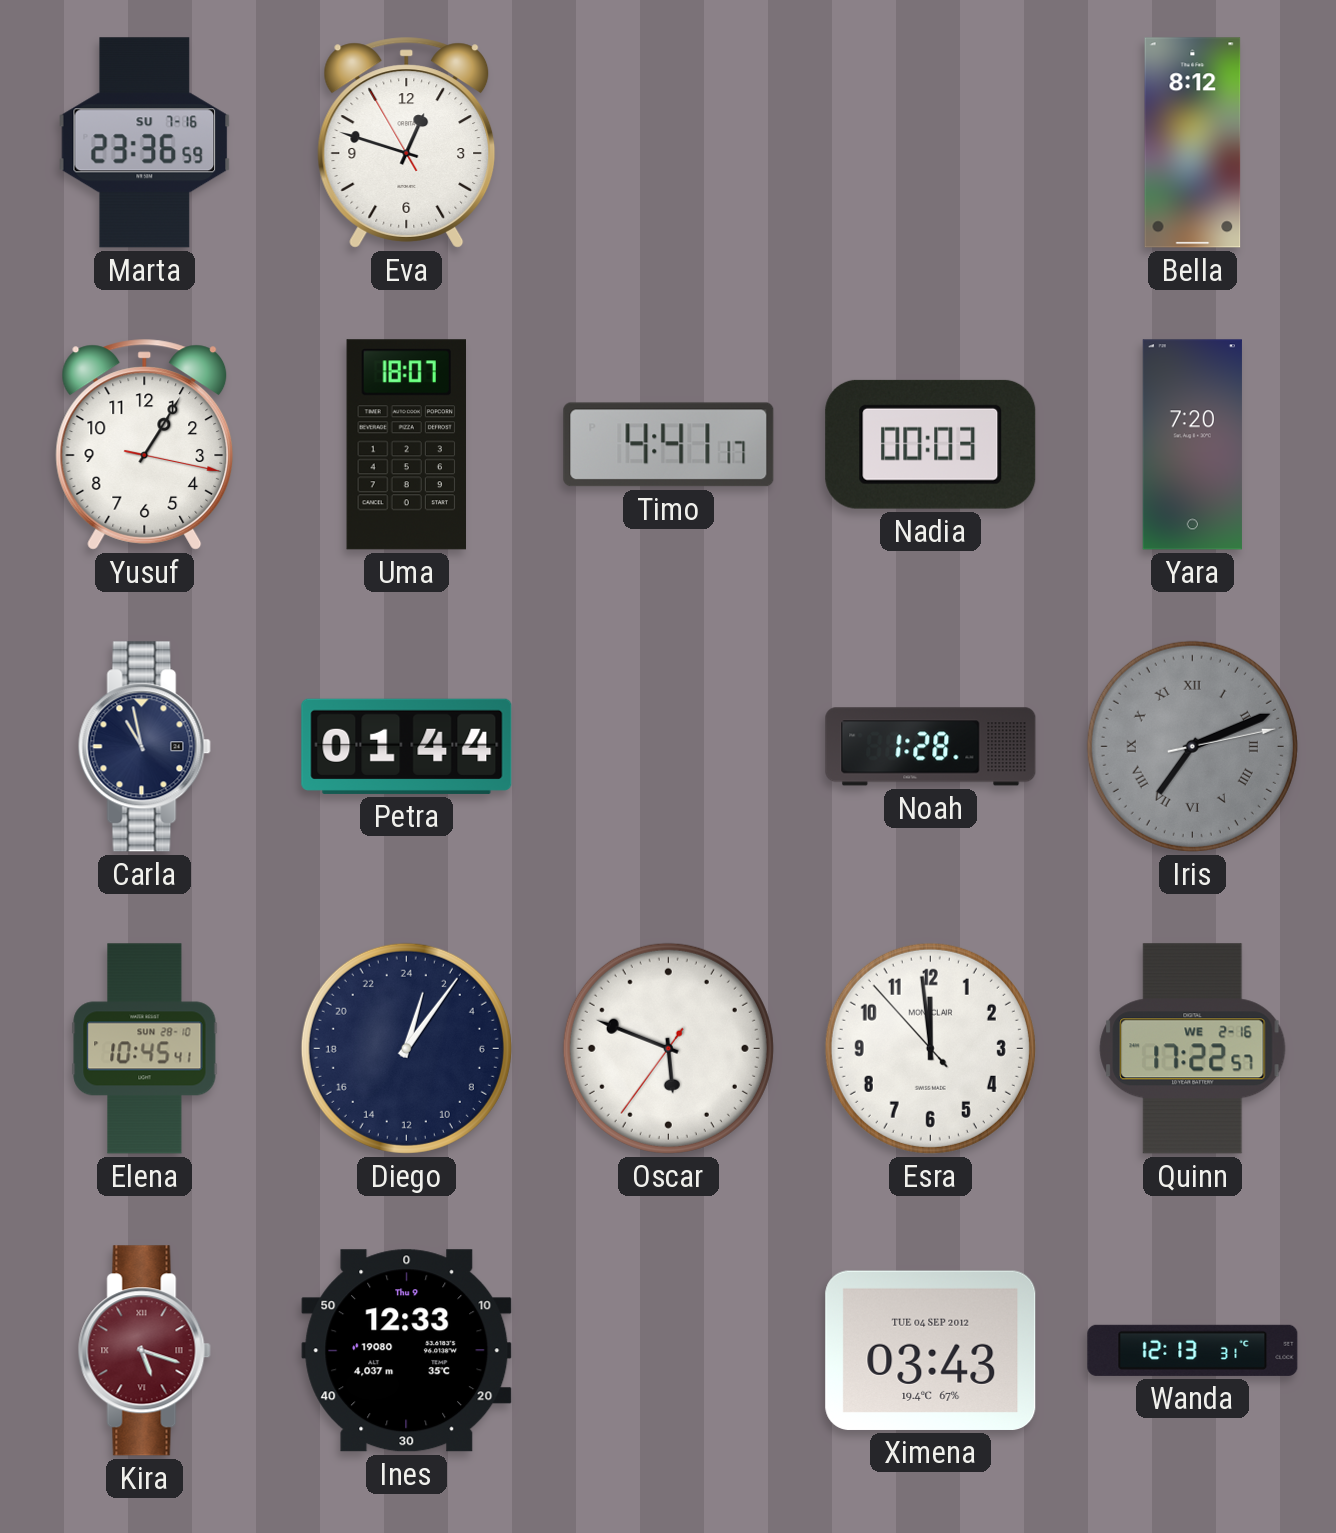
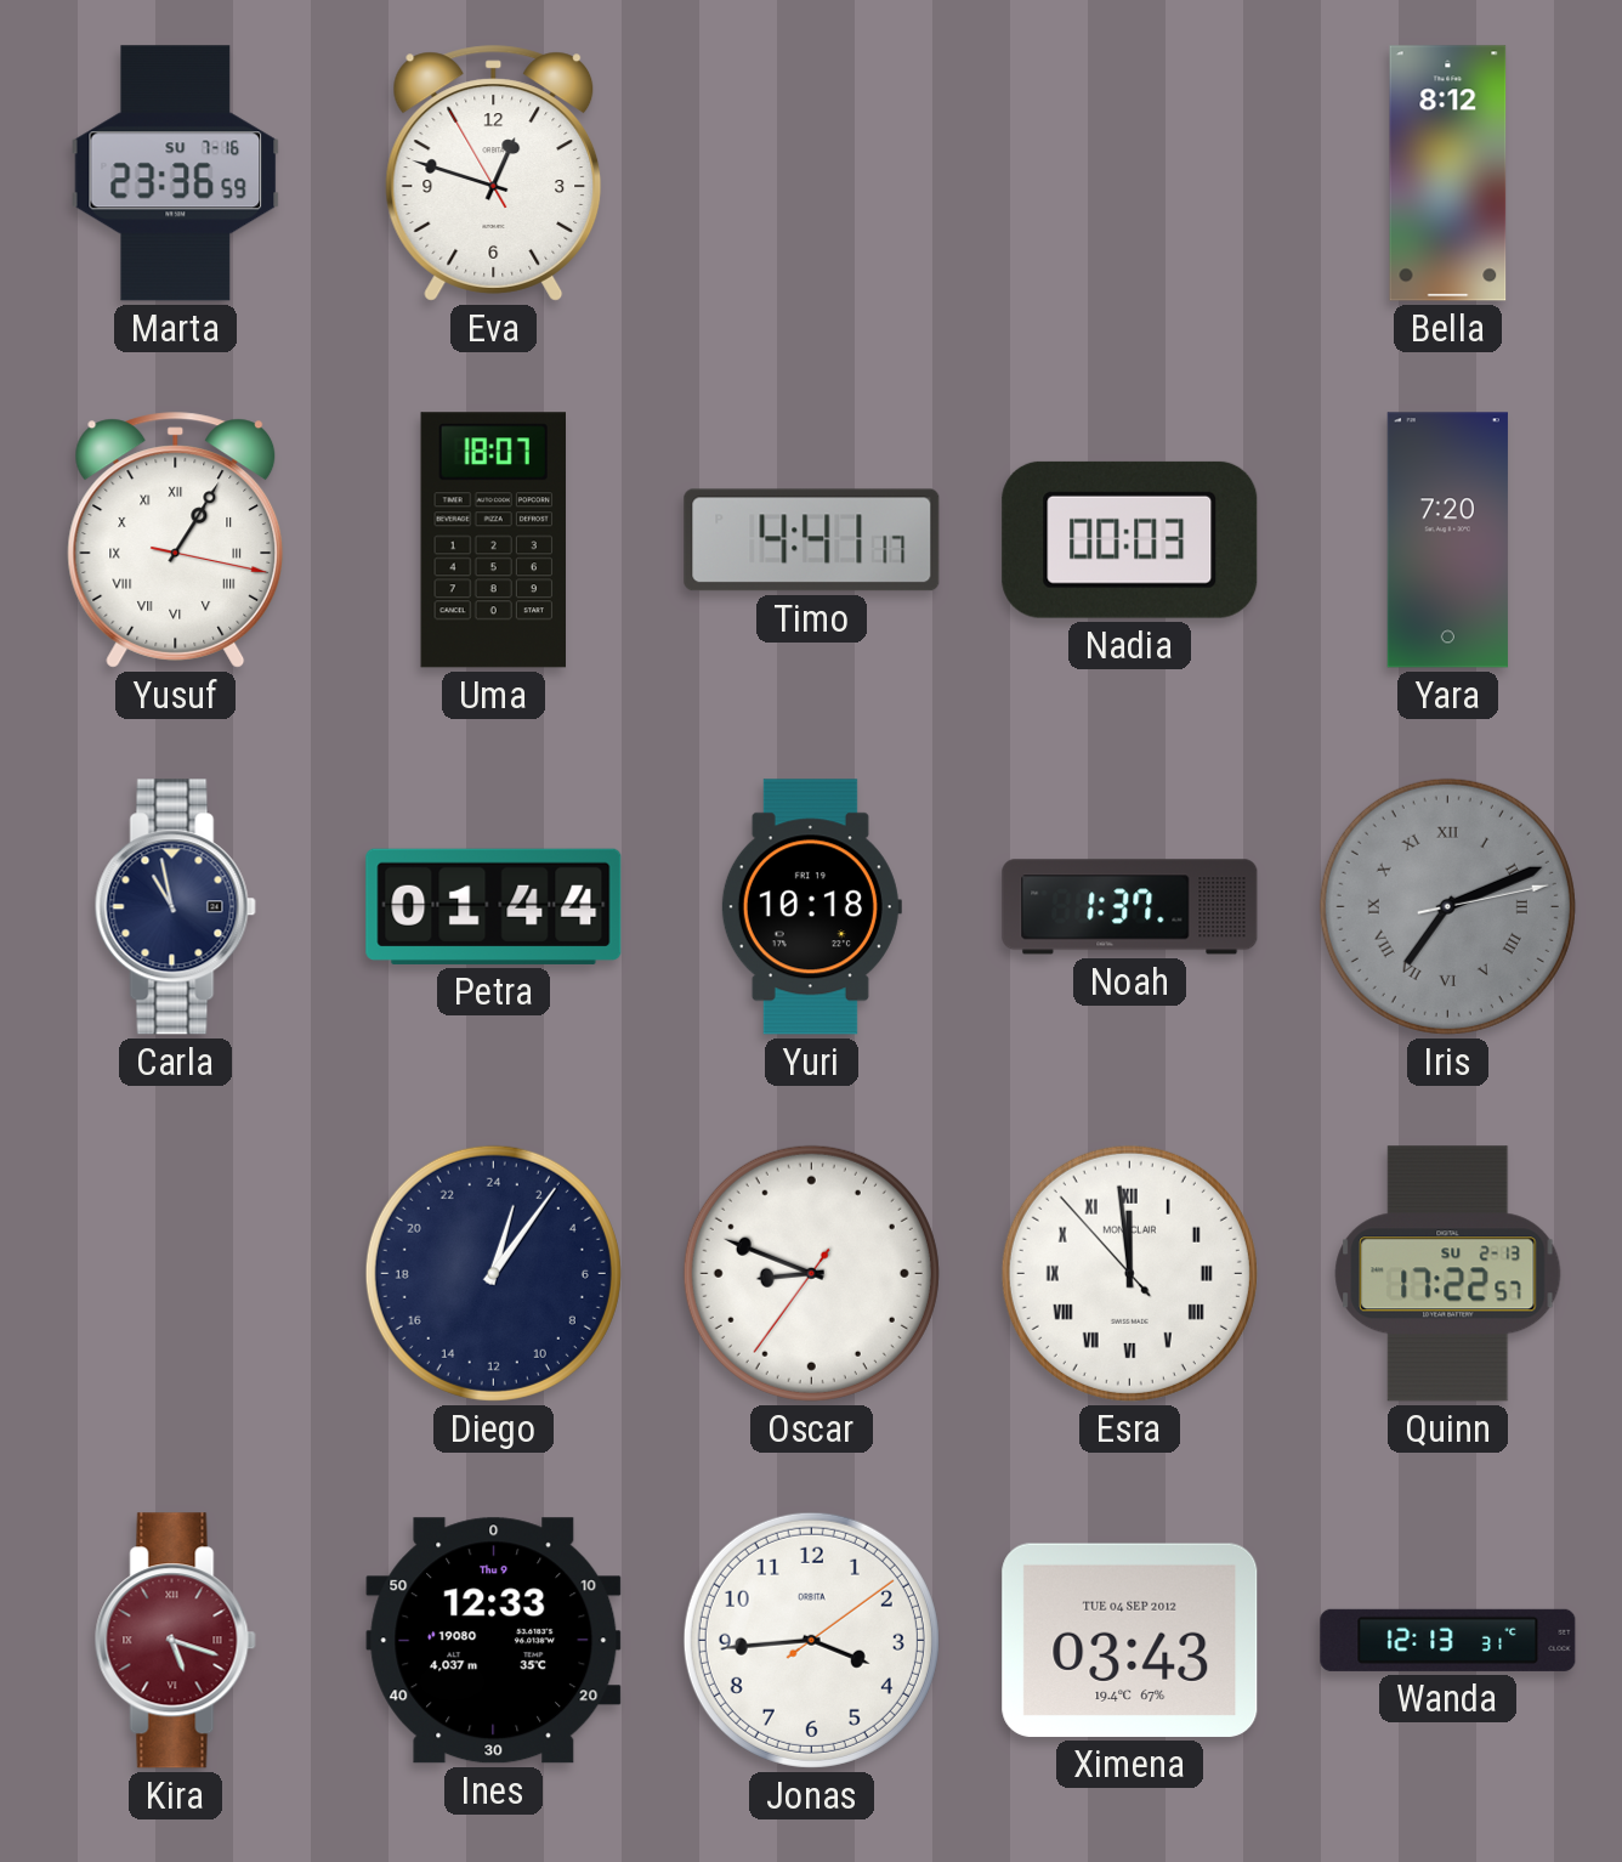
Yusuf numerals: Arabic -> Roman (176, 541)
Yuri: none -> 10:18 (811, 907)
Noah: 1:28 -> 1:37 (1130, 907)
Elena: 10:45 -> none (145, 1049)
Oscar: 5:48 -> 8:48 (811, 1273)
Esra numerals: Arabic -> Roman (1129, 1273)
Quinn date: WE 2-16 -> SU 2-13 (1448, 1274)
Jonas: none -> 3:44 (811, 1640)
